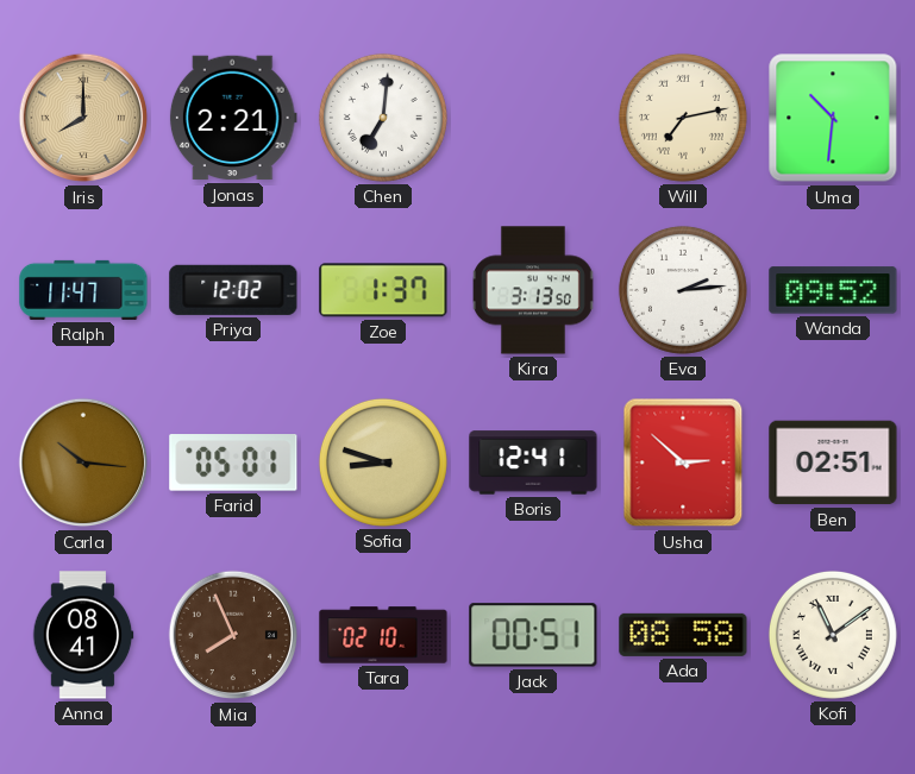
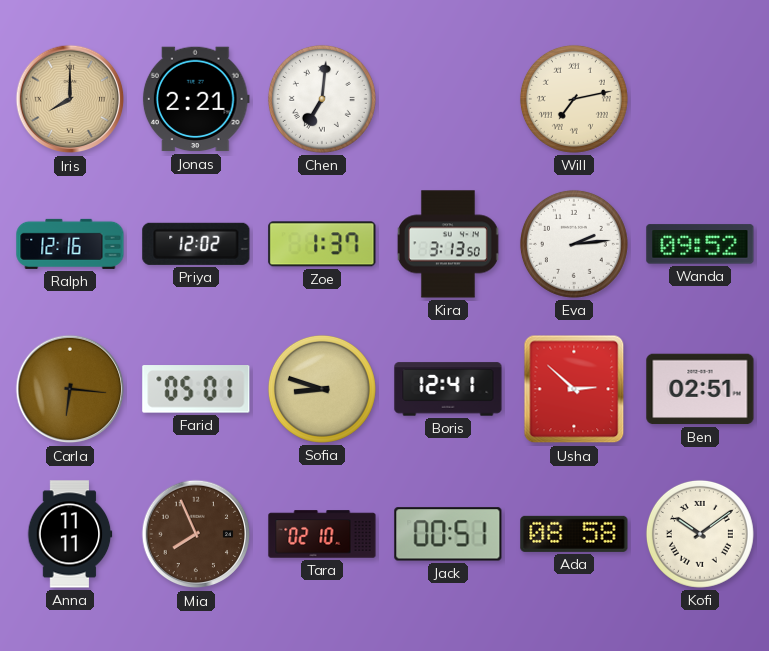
Uma: 10:31 -> none (833, 118)
Ralph: 11:47 -> 12:16 (70, 244)
Carla: 10:16 -> 6:16 (70, 389)
Anna: 08:41 -> 11:11 (70, 534)
Kofi: 11:09 -> 10:09 (700, 534)
